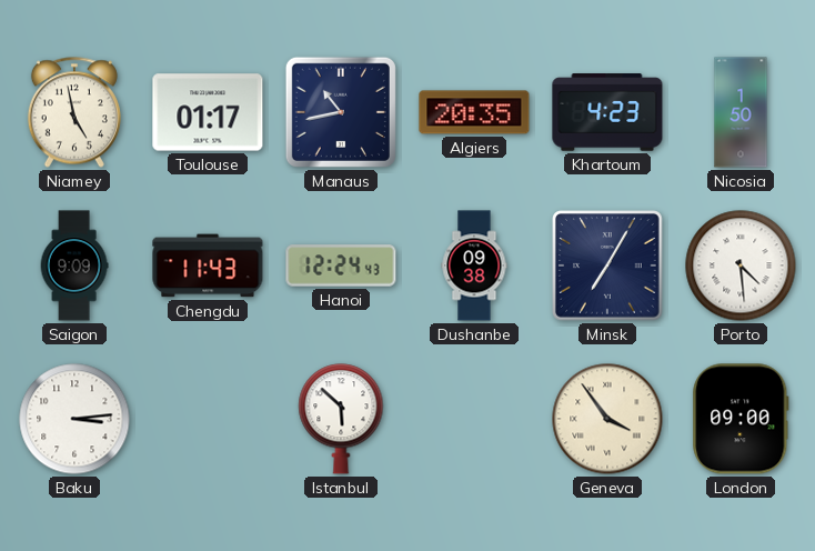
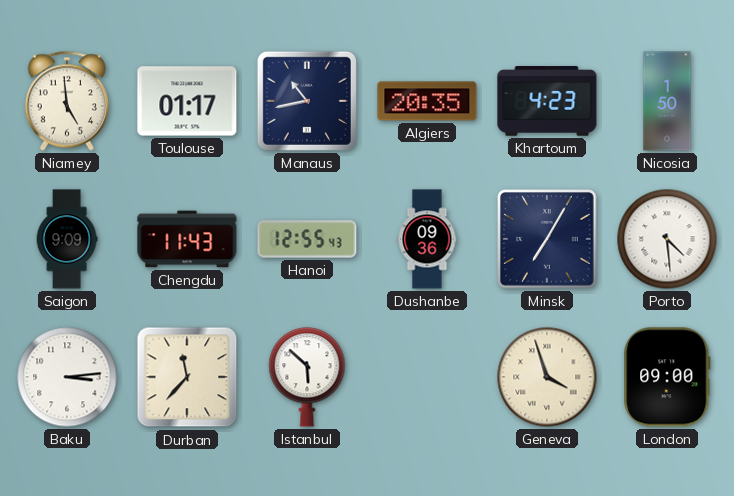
Niamey: 4:58 -> 4:59 (67, 101)
Hanoi: 12:24 -> 12:55 (307, 239)
Dushanbe: 09:38 -> 09:36 (427, 239)
Durban: none -> 11:37 (187, 377)
Geneva: 3:54 -> 3:57 (547, 377)
